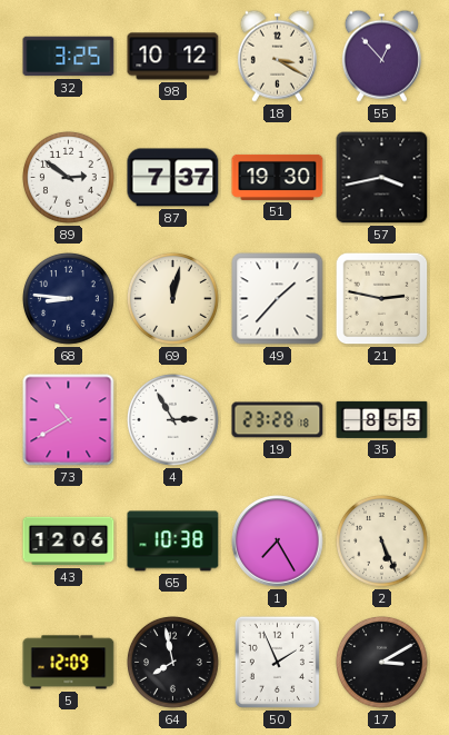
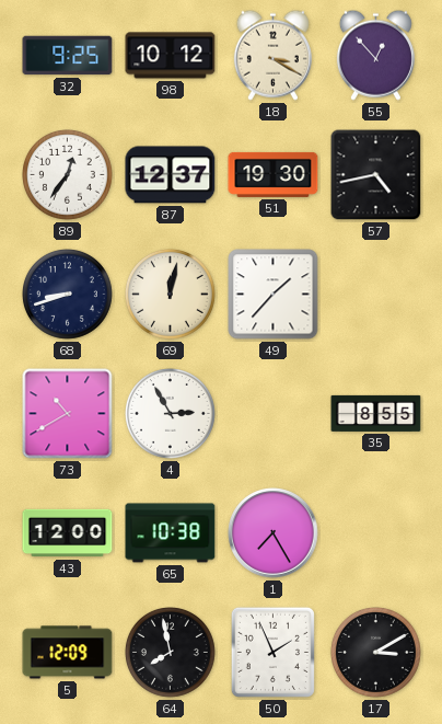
32: 3:25 -> 9:25 (68, 56)
89: 2:51 -> 12:36 (68, 175)
87: 7:37 -> 12:37 (171, 175)
57: 3:43 -> 4:43 (376, 175)
68: 8:46 -> 8:42 (68, 295)
21: 2:47 -> none (382, 299)
19: 23:28 -> none (278, 420)
43: 12:06 -> 12:00 (68, 533)
2: 5:26 -> none (382, 542)
